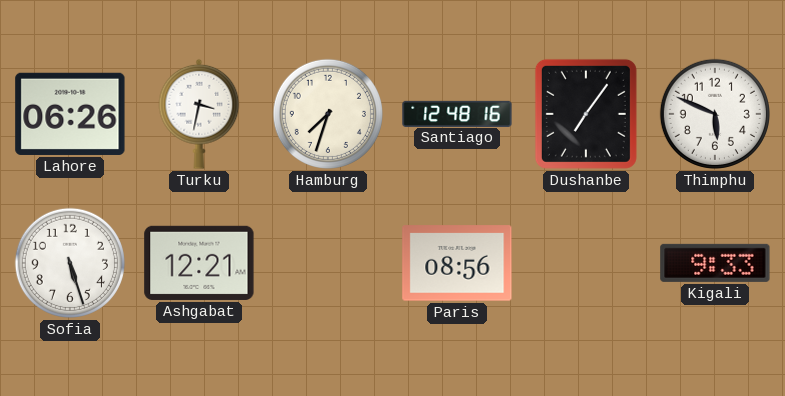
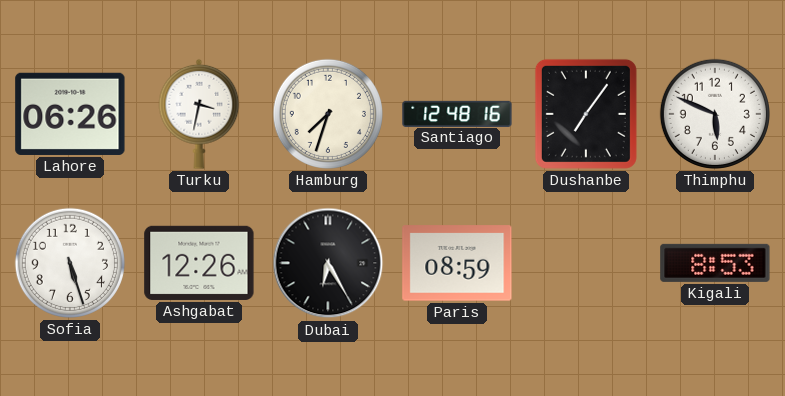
Ashgabat: 12:21 -> 12:26 (199, 263)
Dubai: none -> 6:25 (328, 263)
Paris: 08:56 -> 08:59 (457, 263)
Kigali: 9:33 -> 8:53 (715, 263)
